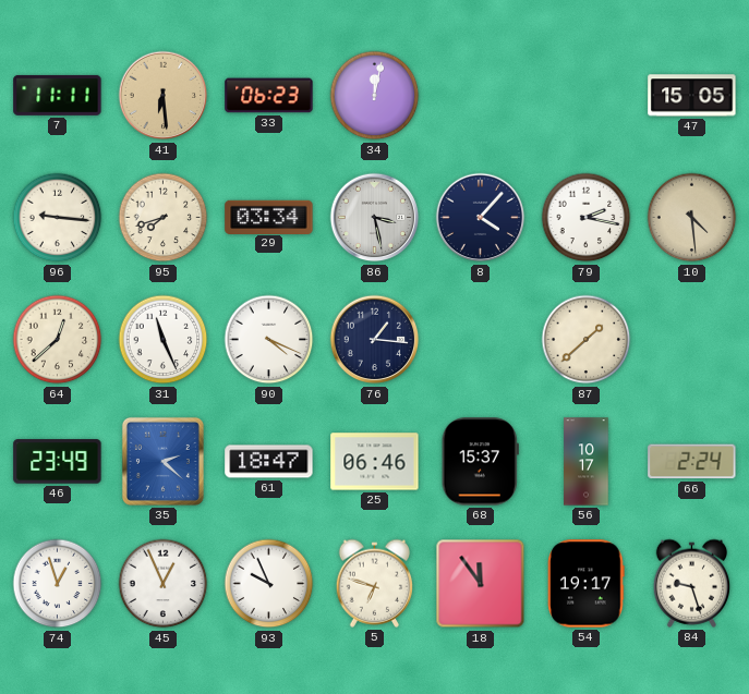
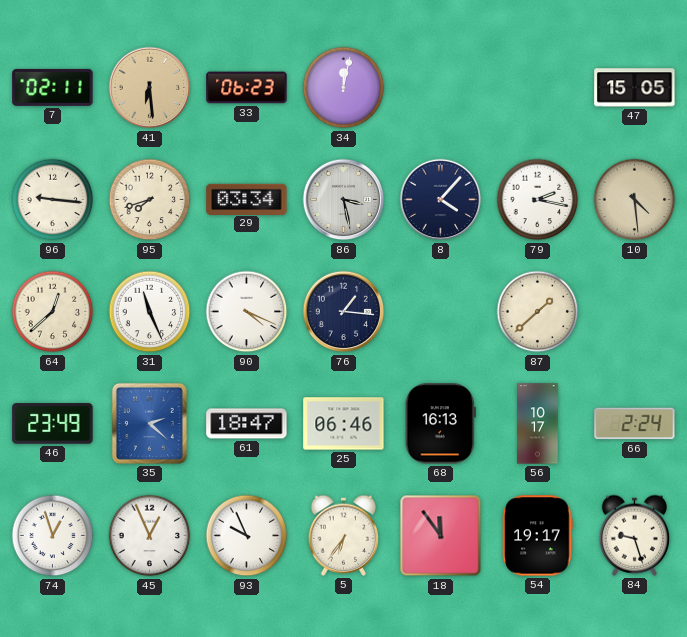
7: 11:11 -> 02:11 (53, 87)
68: 15:37 -> 16:13 (440, 424)
5: 6:48 -> 6:36 (344, 535)
